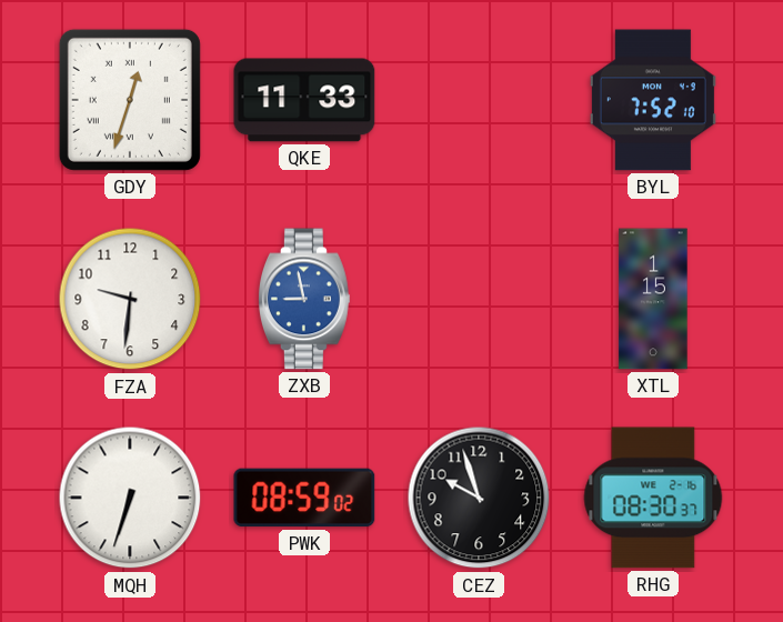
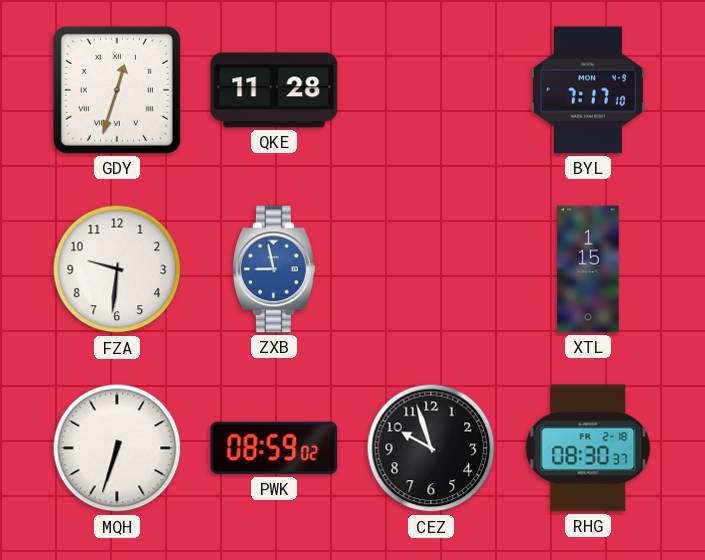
QKE: 11:33 -> 11:28 (274, 90)
BYL: 7:52 -> 7:17 (588, 90)
RHG date: WE 2-16 -> FR 2-18 (588, 448)
